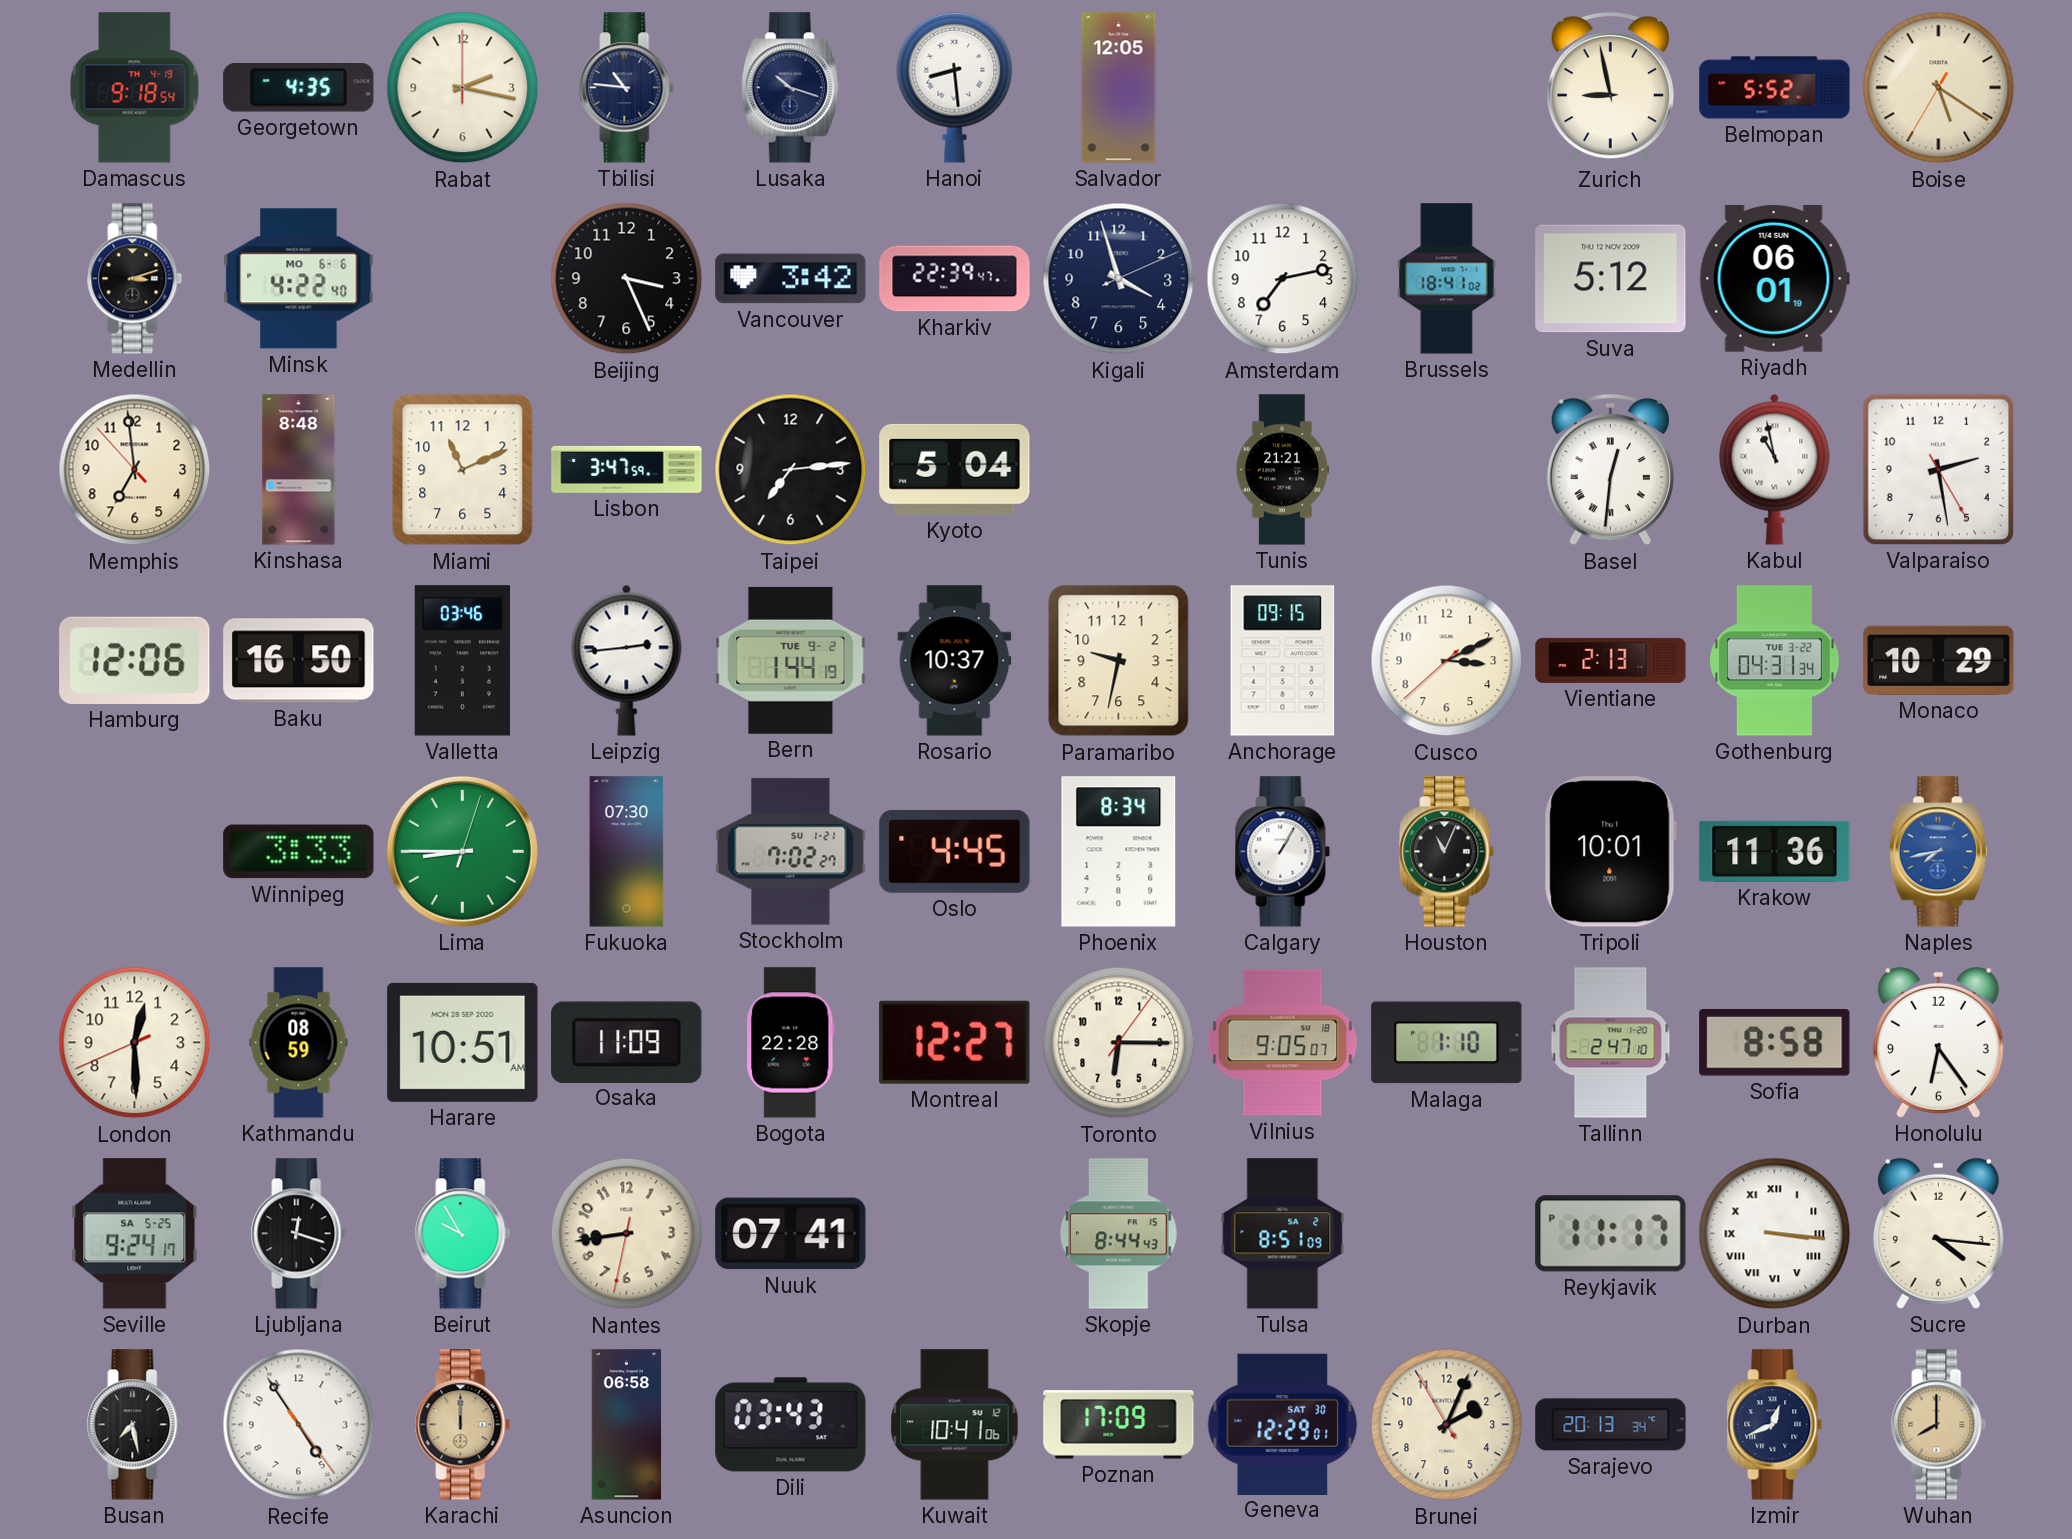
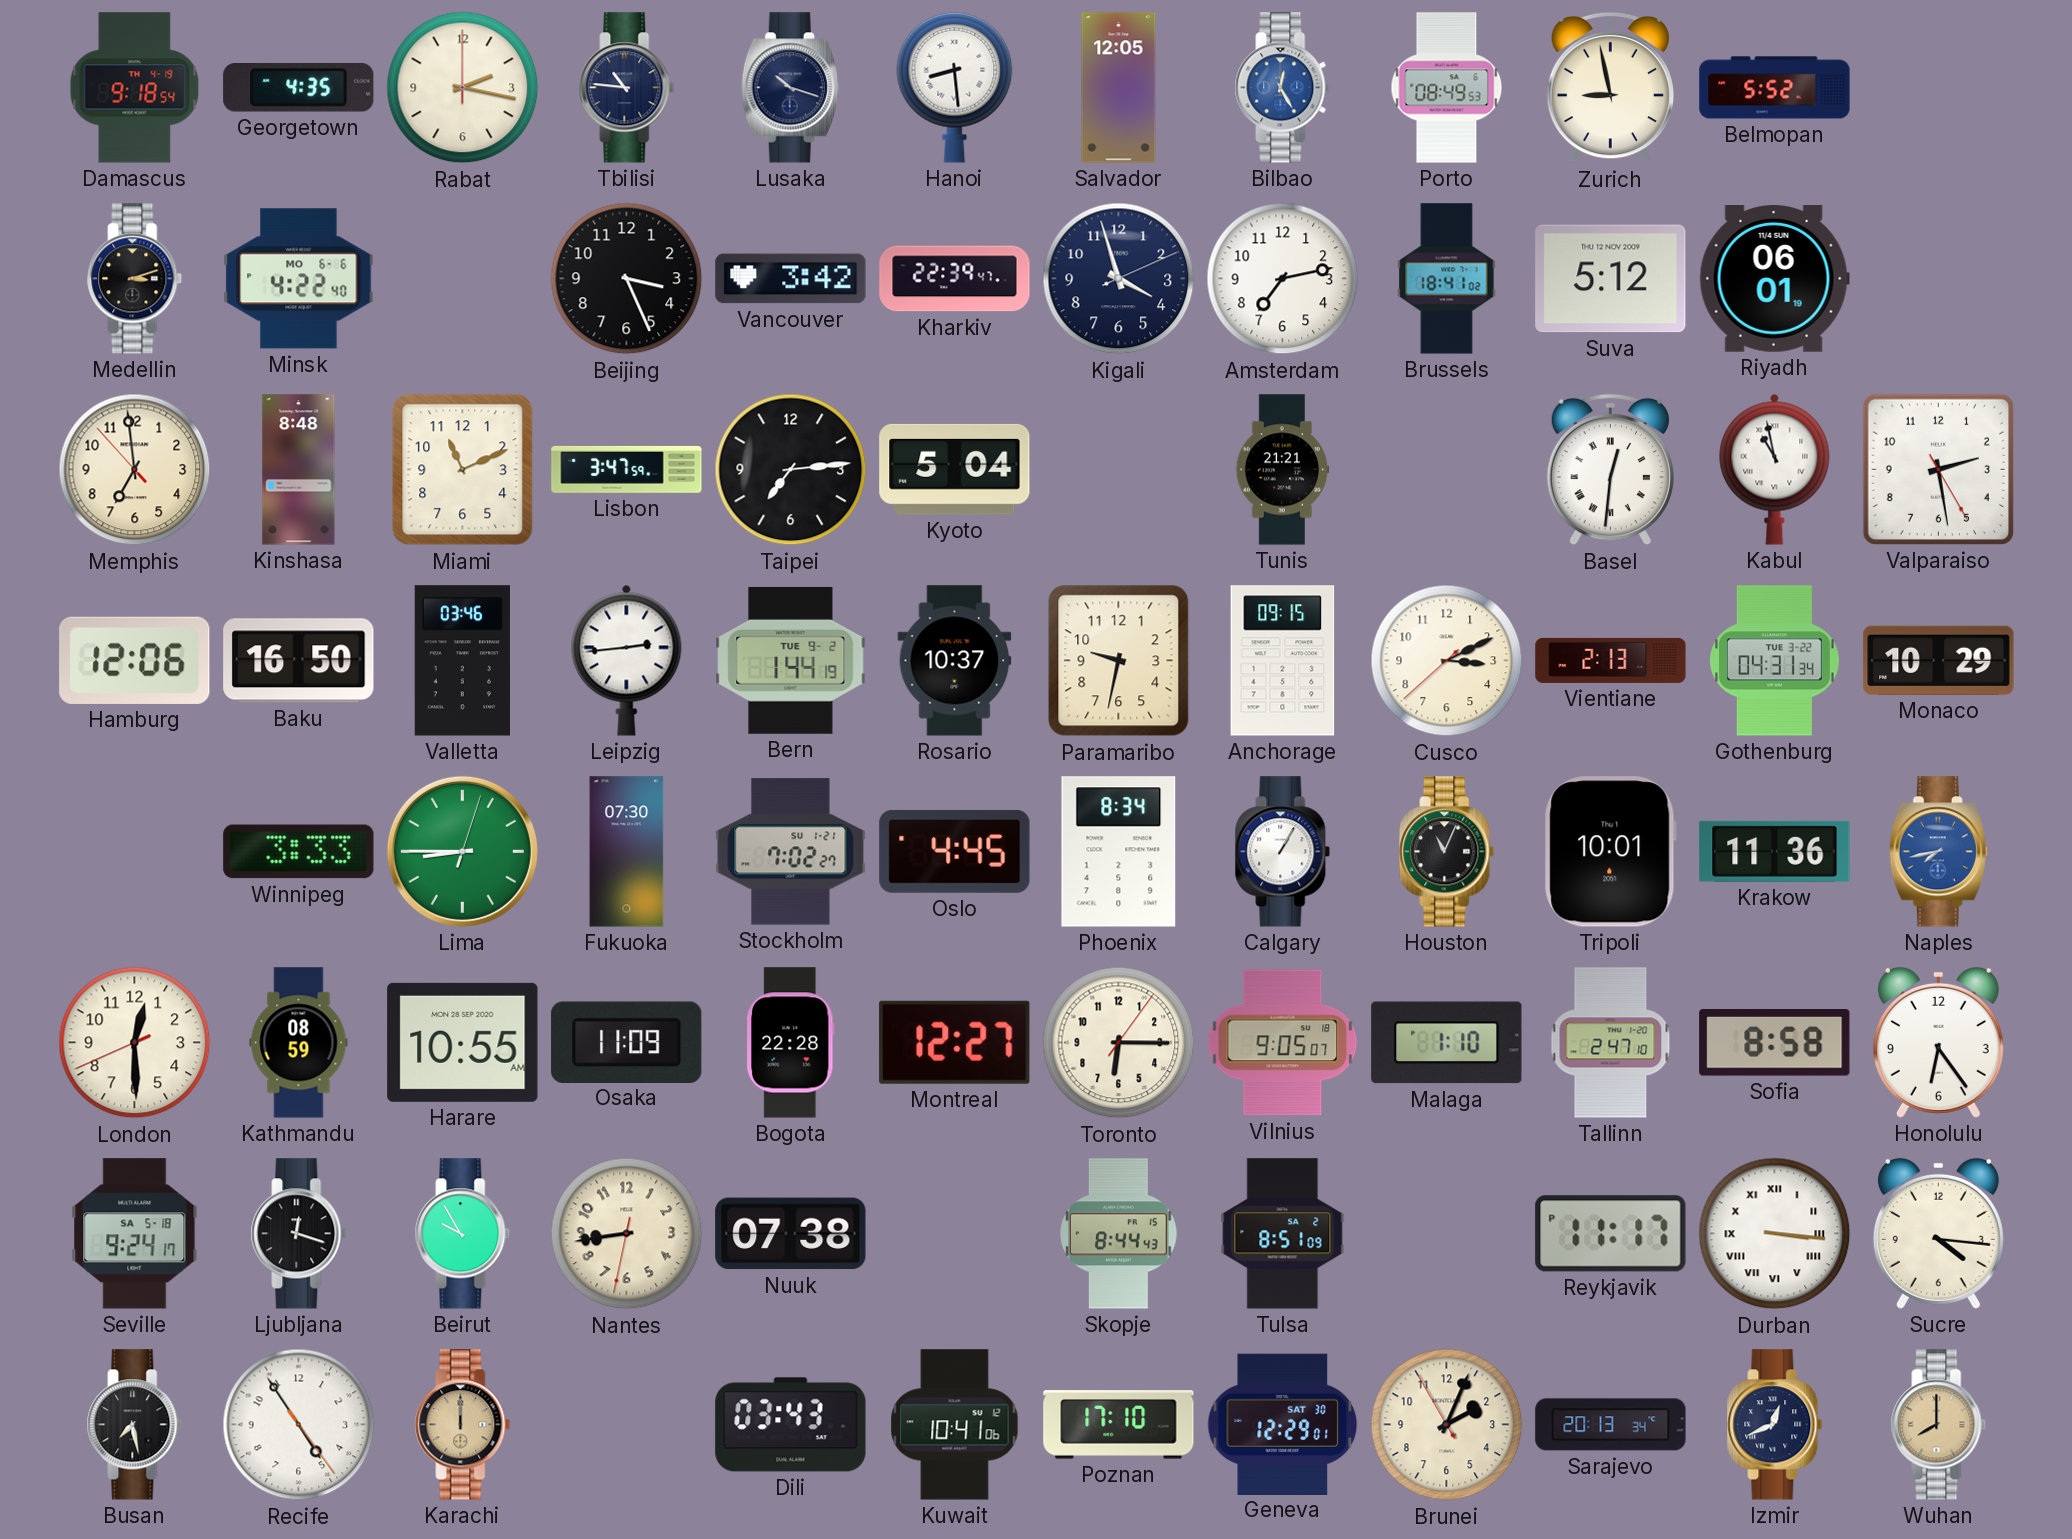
Bilbao: none -> 12:25 (1283, 88)
Porto: none -> 08:49 (1447, 88)
Boise: 5:20 -> none (1939, 88)
Harare: 10:51 -> 10:55 (463, 1042)
Seville date: SA 5-25 -> SA 5-18 (135, 1234)
Nuuk: 07:41 -> 07:38 (791, 1234)
Asuncion: 06:58 -> none (627, 1425)
Poznan: 17:09 -> 17:10 (1119, 1425)
